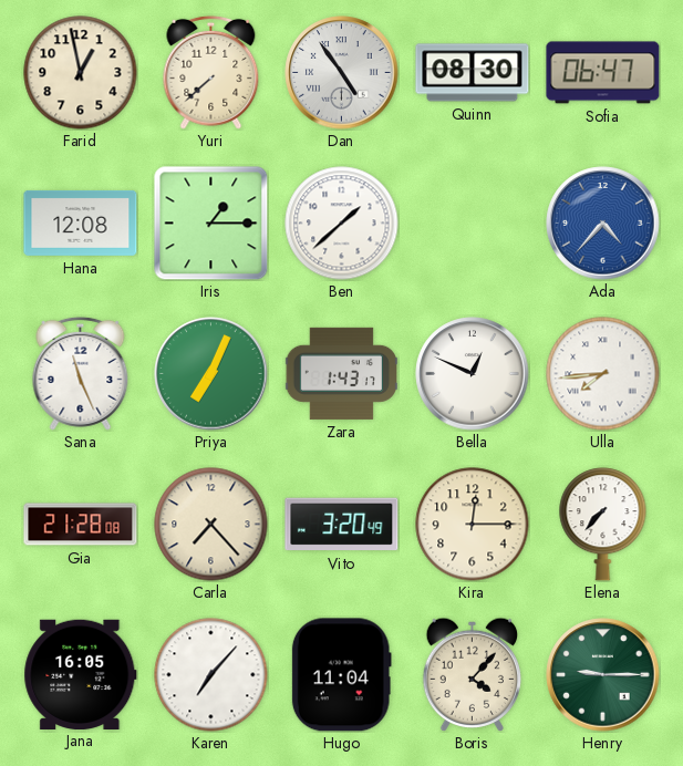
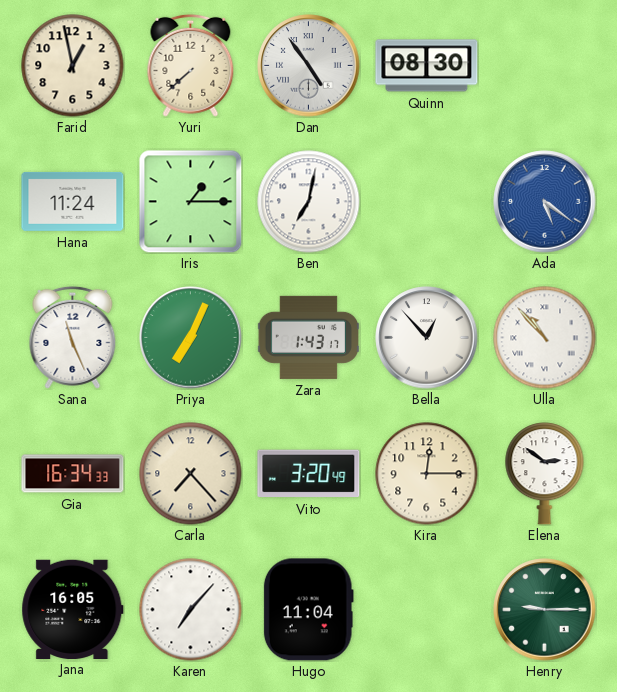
Sofia: 06:47 -> none (603, 73)
Hana: 12:08 -> 11:24 (73, 201)
Ben: 1:38 -> 7:02 (309, 202)
Ada: 4:37 -> 5:21 (545, 202)
Bella: 12:49 -> 12:53 (427, 338)
Ulla: 7:44 -> 10:53 (545, 338)
Gia: 21:28 -> 16:34 (73, 474)
Elena: 7:37 -> 2:51 (545, 474)
Boris: 4:07 -> none (473, 674)
